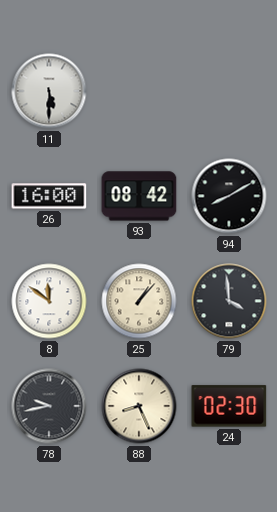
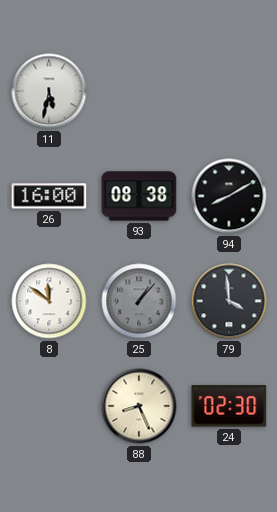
11: 5:30 -> 5:32 (49, 91)
93: 08:42 -> 08:38 (139, 196)
25 dial: cream -> grey (139, 301)
78: 9:43 -> none (49, 406)
